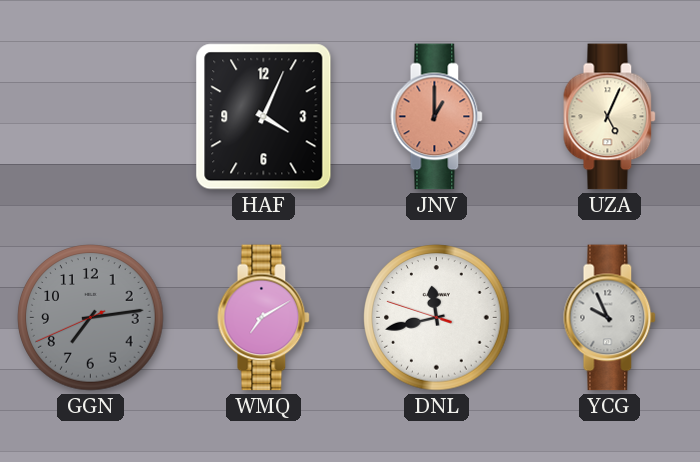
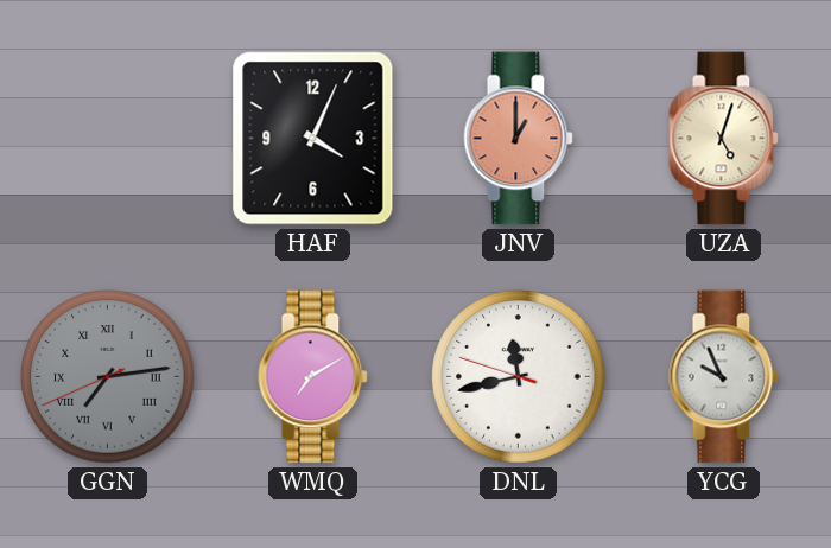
UZA: 5:04 -> 5:03 (724, 139)
GGN numerals: Arabic -> Roman (108, 377)
